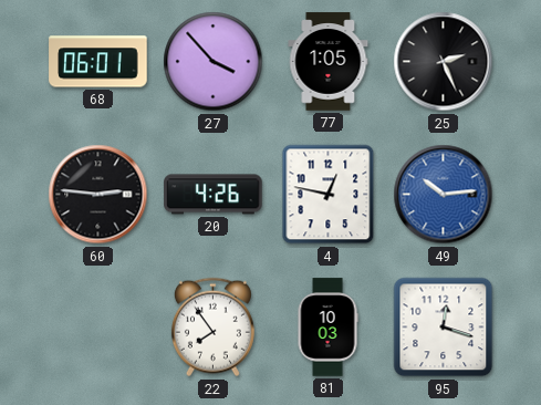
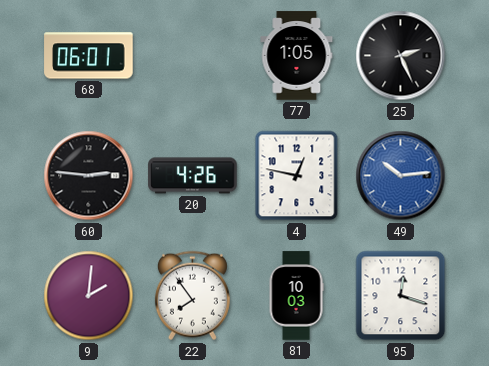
27: 3:53 -> none (214, 62)
9: none -> 2:01 (89, 296)
